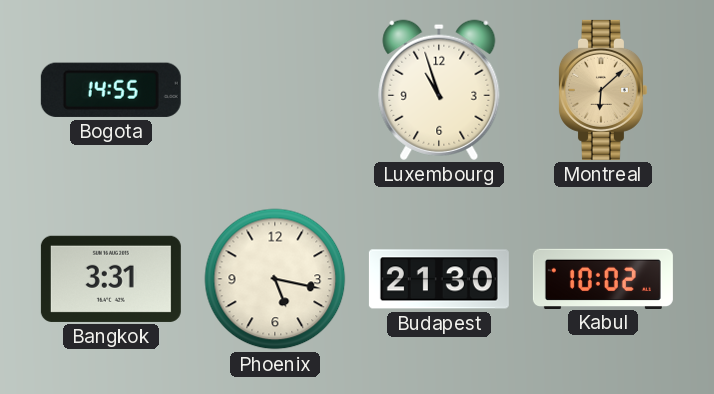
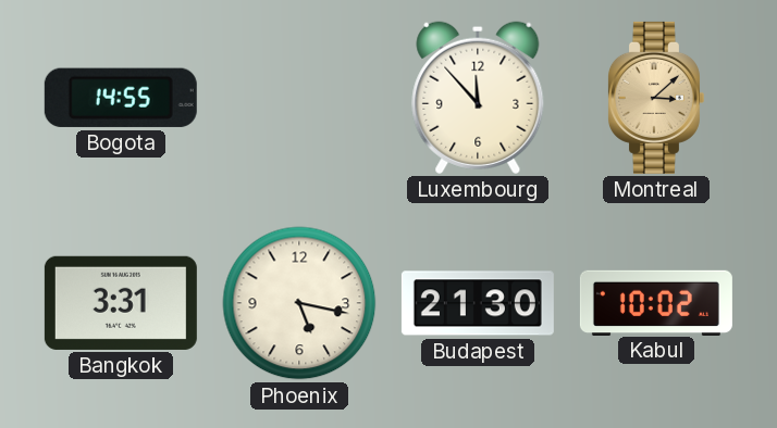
Luxembourg: 10:57 -> 11:53 (478, 98)
Montreal: 6:08 -> 3:08 (655, 98)
